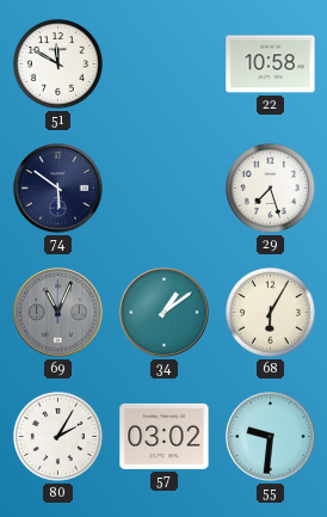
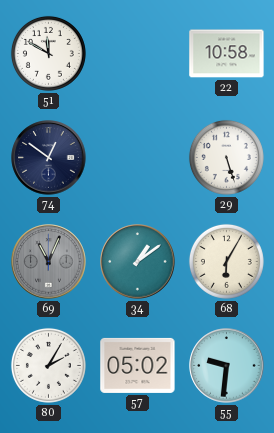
74: 5:51 -> 12:51 (49, 158)
29: 7:27 -> 5:27 (226, 157)
57: 03:02 -> 05:02 (138, 365)
